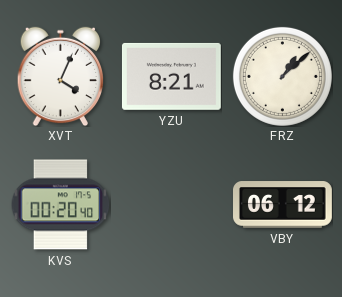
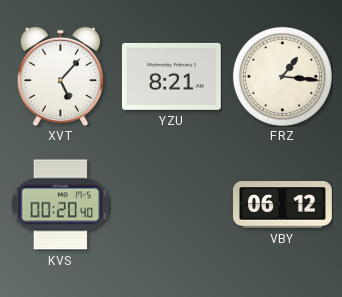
XVT: 4:04 -> 5:07 (61, 76)
FRZ: 1:08 -> 1:16 (282, 76)
